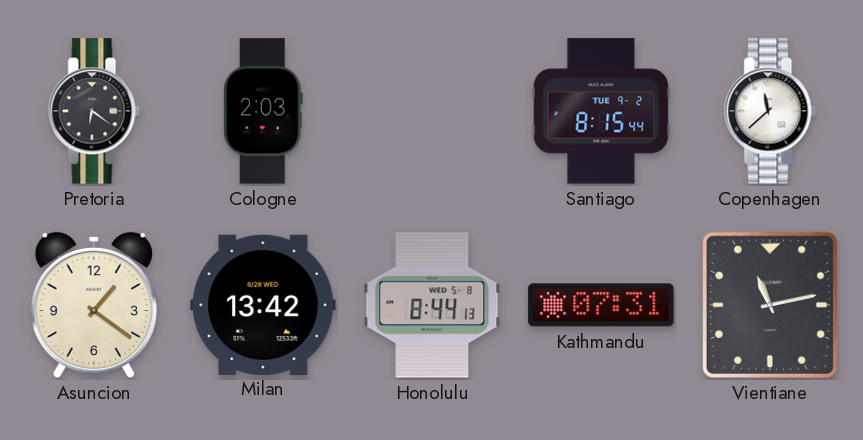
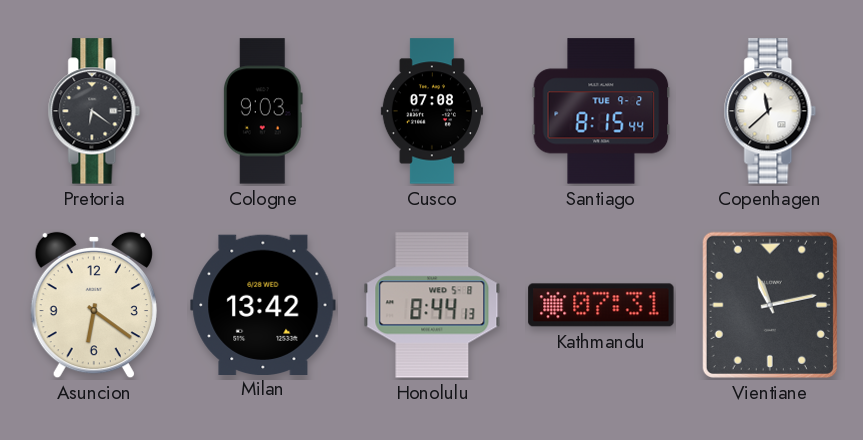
Cologne: 2:03 -> 9:03 (264, 111)
Cusco: none -> 07:08 (432, 111)
Asuncion: 1:21 -> 6:21 (94, 305)
